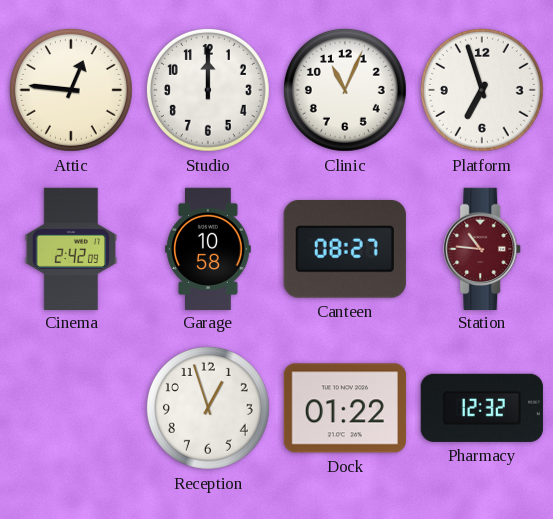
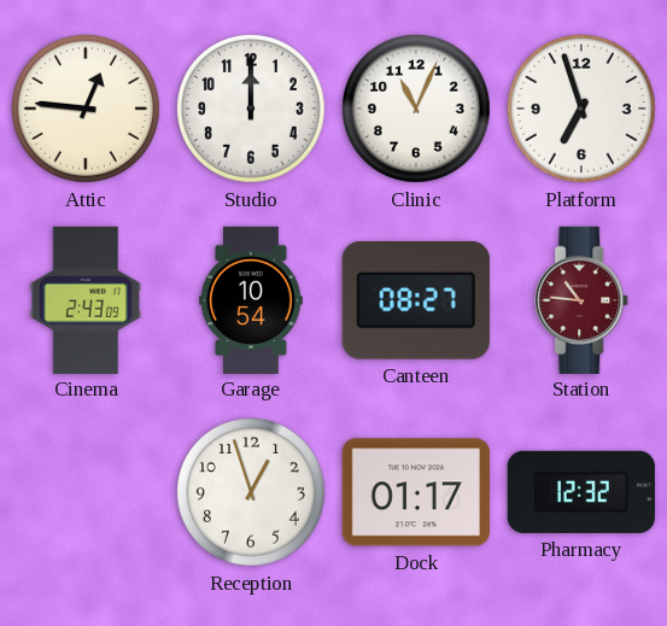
Cinema: 2:42 -> 2:43 (86, 299)
Garage: 10:58 -> 10:54 (251, 299)
Dock: 01:22 -> 01:17 (416, 492)
